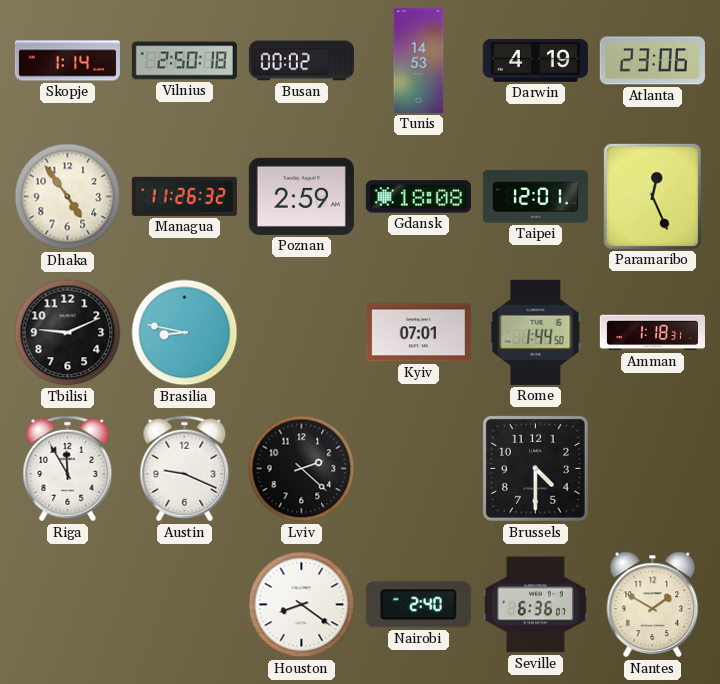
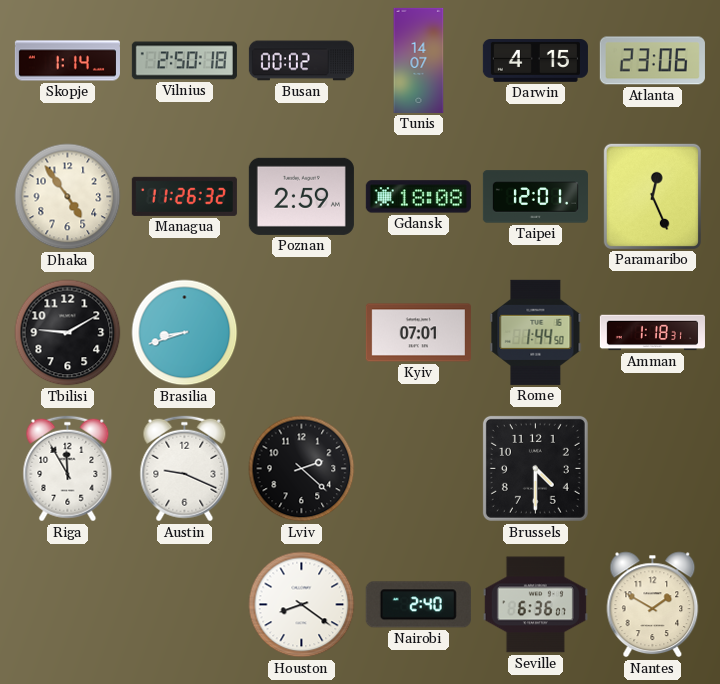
Tunis: 14:53 -> 14:07 (419, 60)
Darwin: 4:19 -> 4:15 (535, 61)
Tbilisi: 9:11 -> 9:10 (68, 333)
Brasilia: 8:47 -> 8:42 (185, 333)
